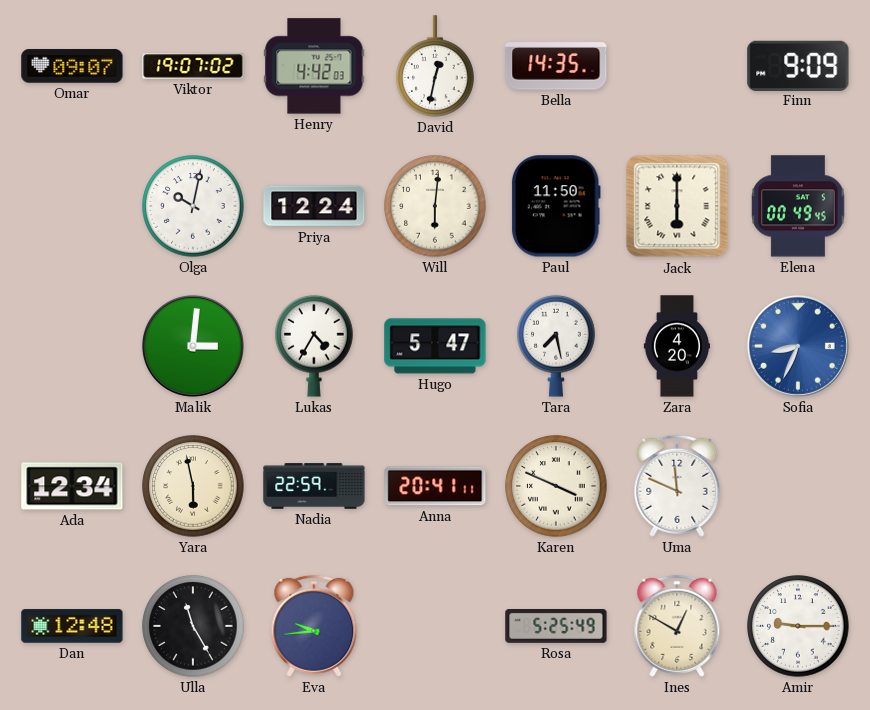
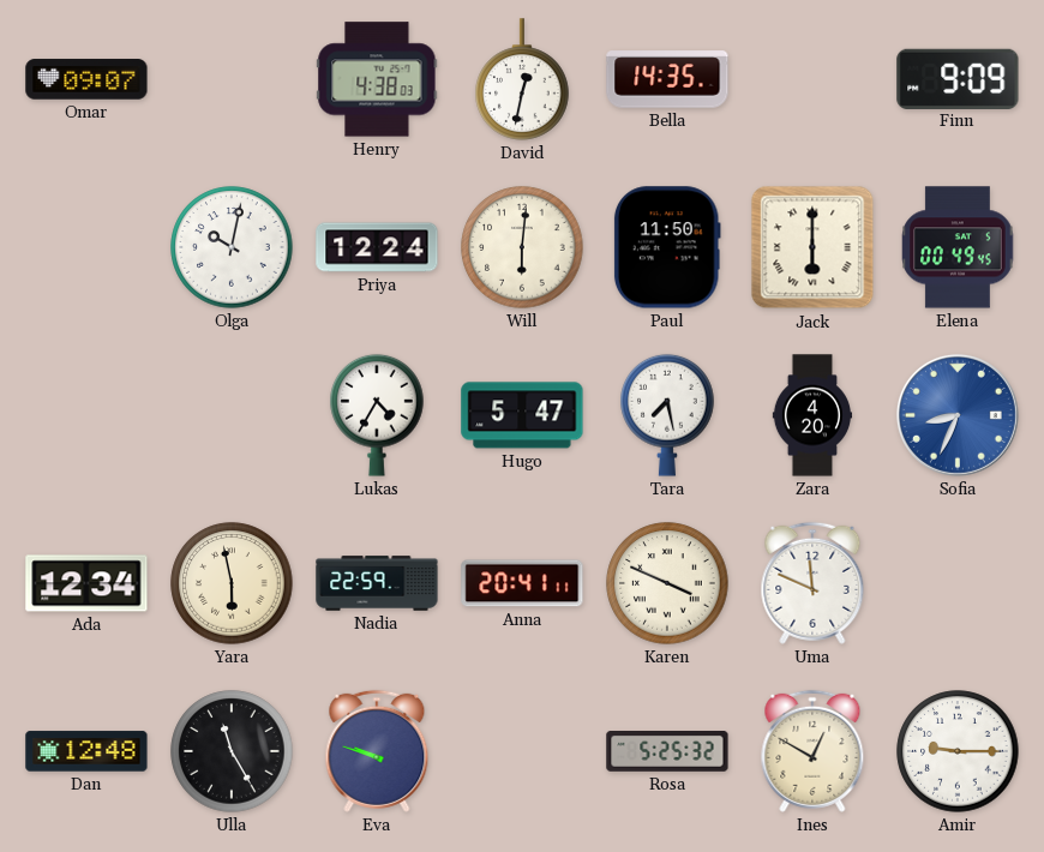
Viktor: 19:07 -> none (193, 66)
Henry: 4:42 -> 4:38 (377, 79)
Malik: 3:01 -> none (193, 346)
Eva: 9:44 -> 9:48 (377, 751)
Rosa: 5:25:49 -> 5:25:32 (667, 752)
